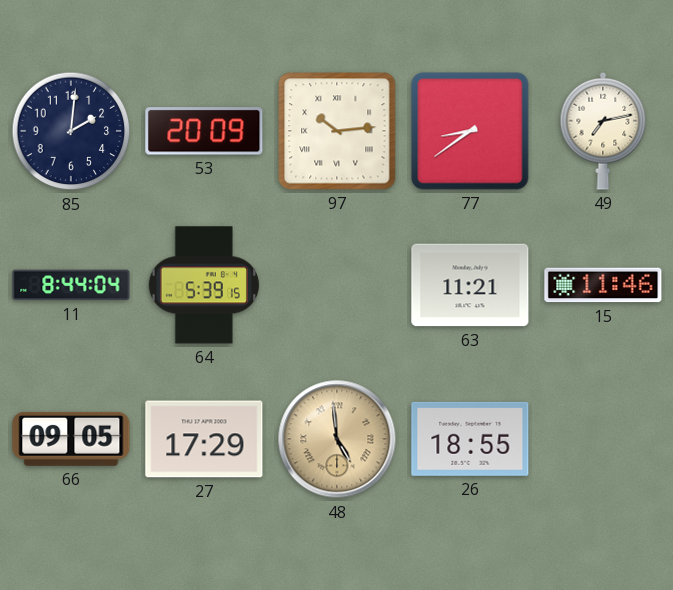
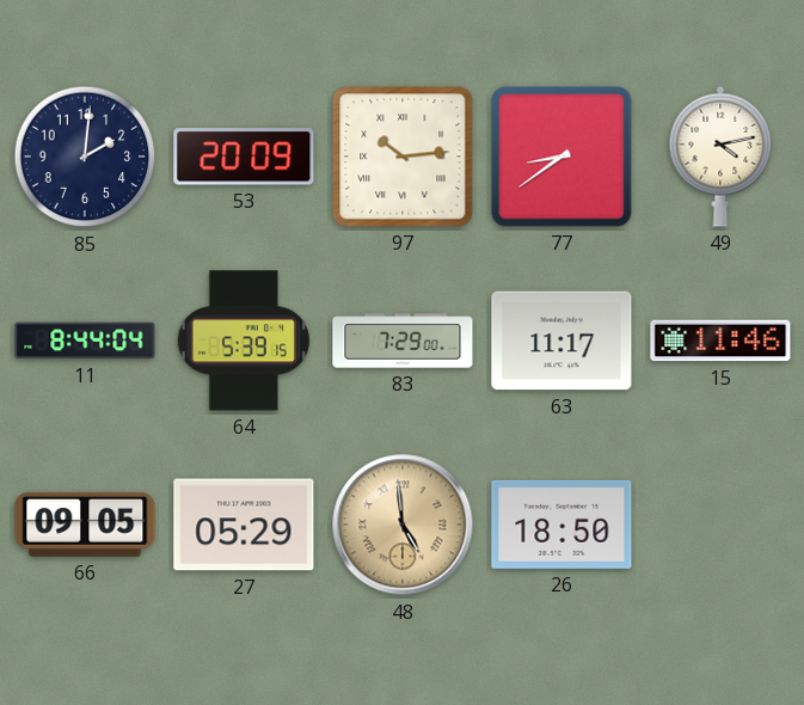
49: 7:13 -> 4:13 (720, 157)
83: none -> 7:29 (403, 341)
63: 11:21 -> 11:17 (561, 341)
27: 17:29 -> 05:29 (244, 525)
26: 18:55 -> 18:50 (561, 525)
